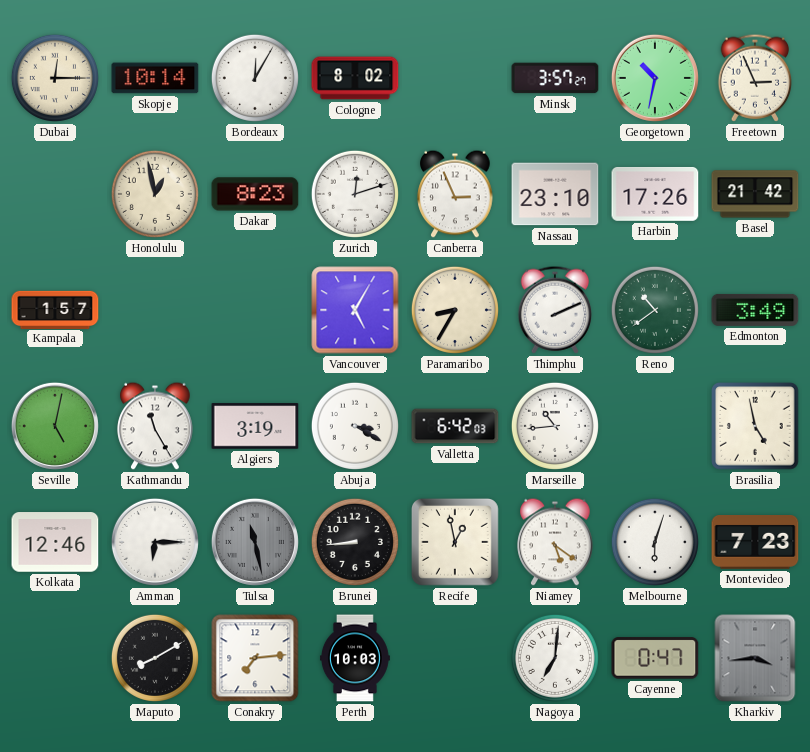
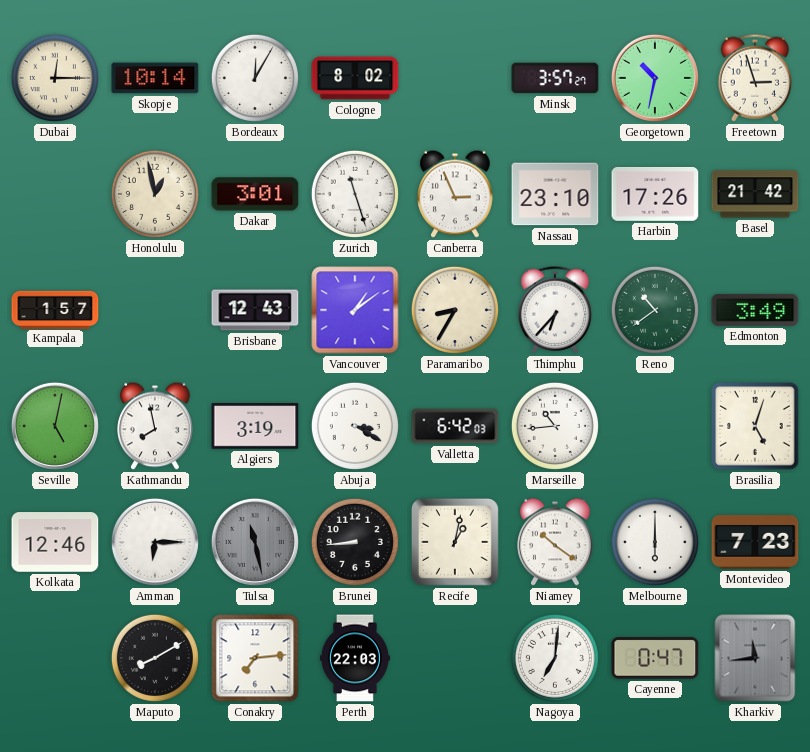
Freetown: 2:56 -> 2:57 (755, 78)
Dakar: 8:23 -> 3:01 (255, 194)
Zurich: 12:12 -> 11:27 (355, 194)
Brisbane: none -> 12:43 (255, 310)
Vancouver: 5:05 -> 1:09 (355, 310)
Thimphu: 2:11 -> 6:37 (555, 310)
Kathmandu: 11:25 -> 7:58 (155, 426)
Brasilia: 4:58 -> 5:03 (755, 426)
Recife: 12:58 -> 1:02 (455, 542)
Niamey: 5:21 -> 10:21 (555, 542)
Melbourne: 6:03 -> 6:00 (655, 542)
Perth: 10:03 -> 22:03 (355, 658)
Kharkiv: 3:44 -> 11:44 (755, 658)
